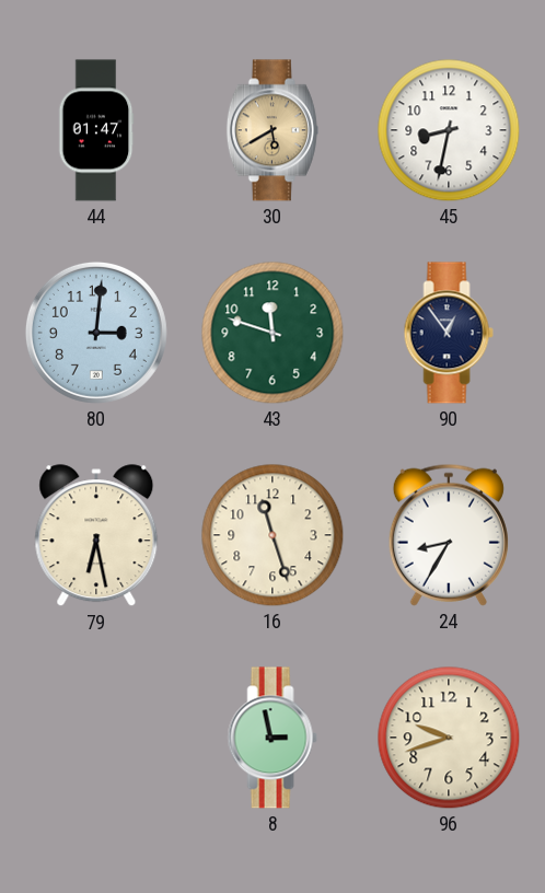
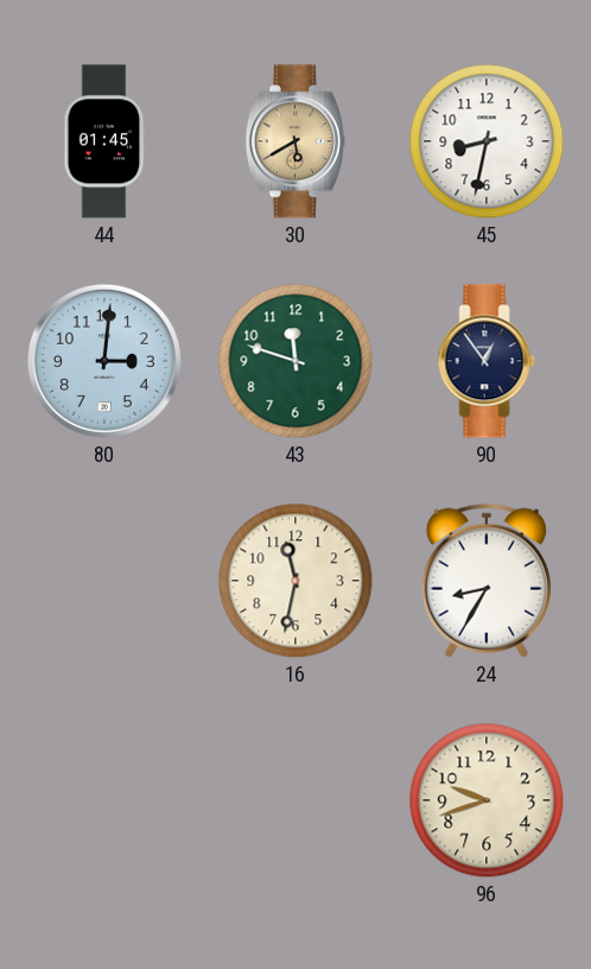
44: 01:47 -> 01:45 (104, 141)
79: 6:28 -> none (96, 536)
16: 11:27 -> 11:32 (295, 581)
8: 2:58 -> none (272, 738)
